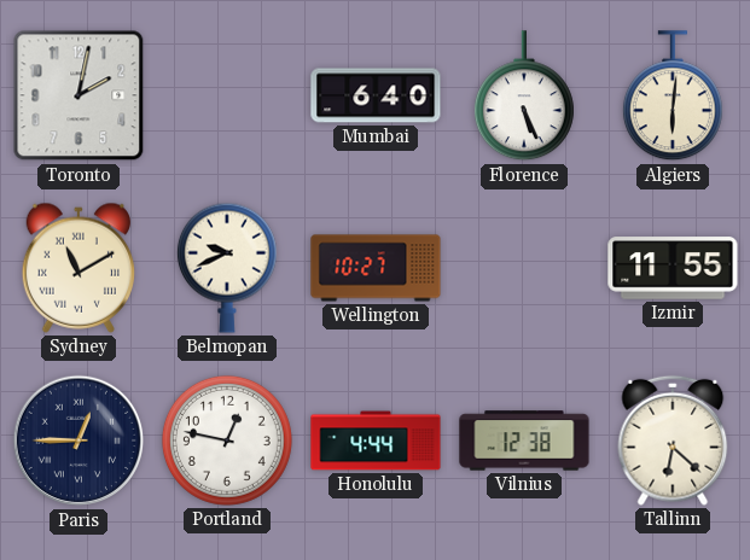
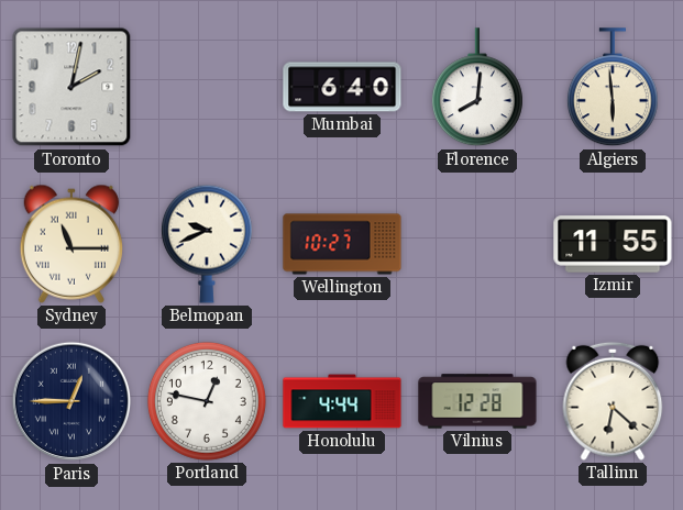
Florence: 5:26 -> 8:01 (477, 88)
Algiers: 6:01 -> 5:59 (613, 88)
Sydney: 11:10 -> 11:15 (70, 244)
Vilnius: 12:38 -> 12:28 (477, 401)
